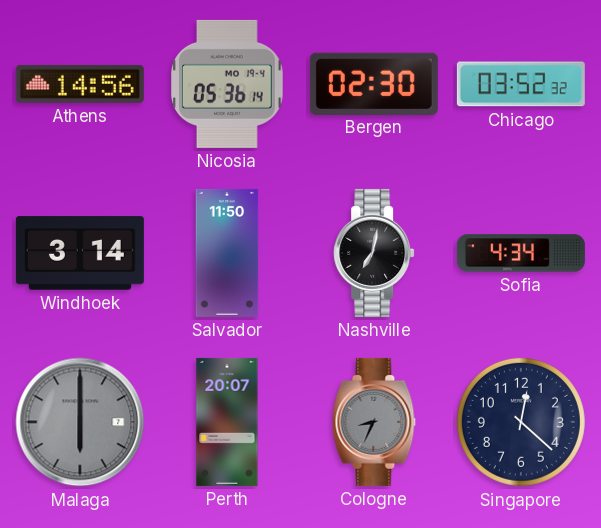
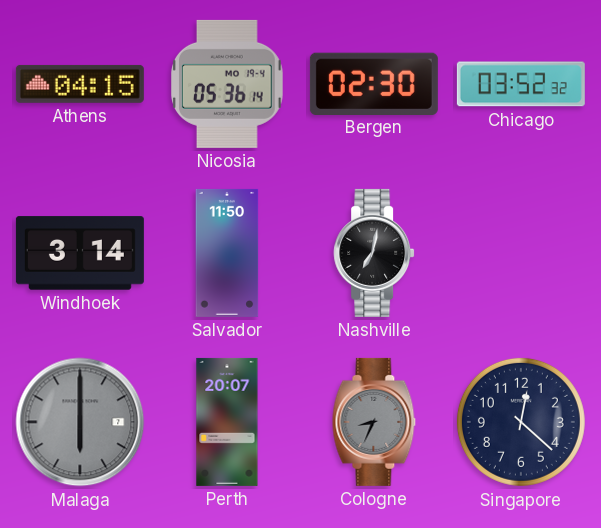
Athens: 14:56 -> 04:15 (80, 84)
Sofia: 4:34 -> none (521, 253)
